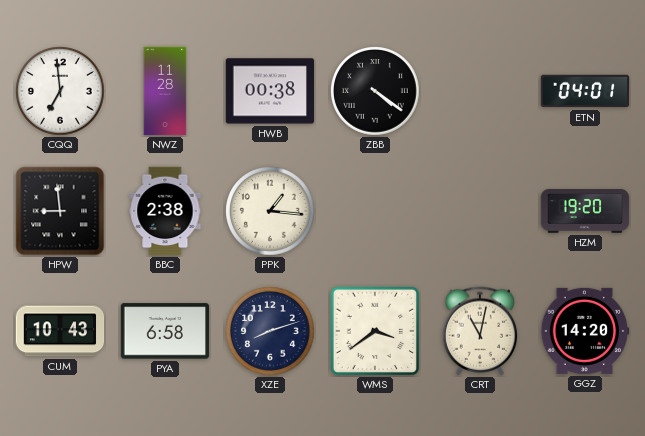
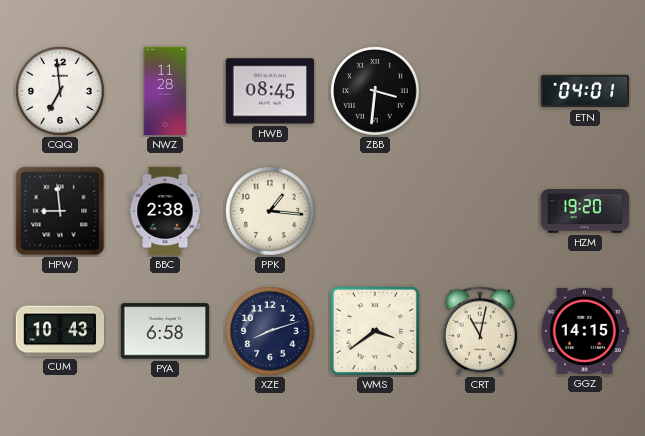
HWB: 00:38 -> 08:45 (270, 91)
ZBB: 4:21 -> 3:31 (375, 91)
GGZ: 14:20 -> 14:15 (585, 331)
